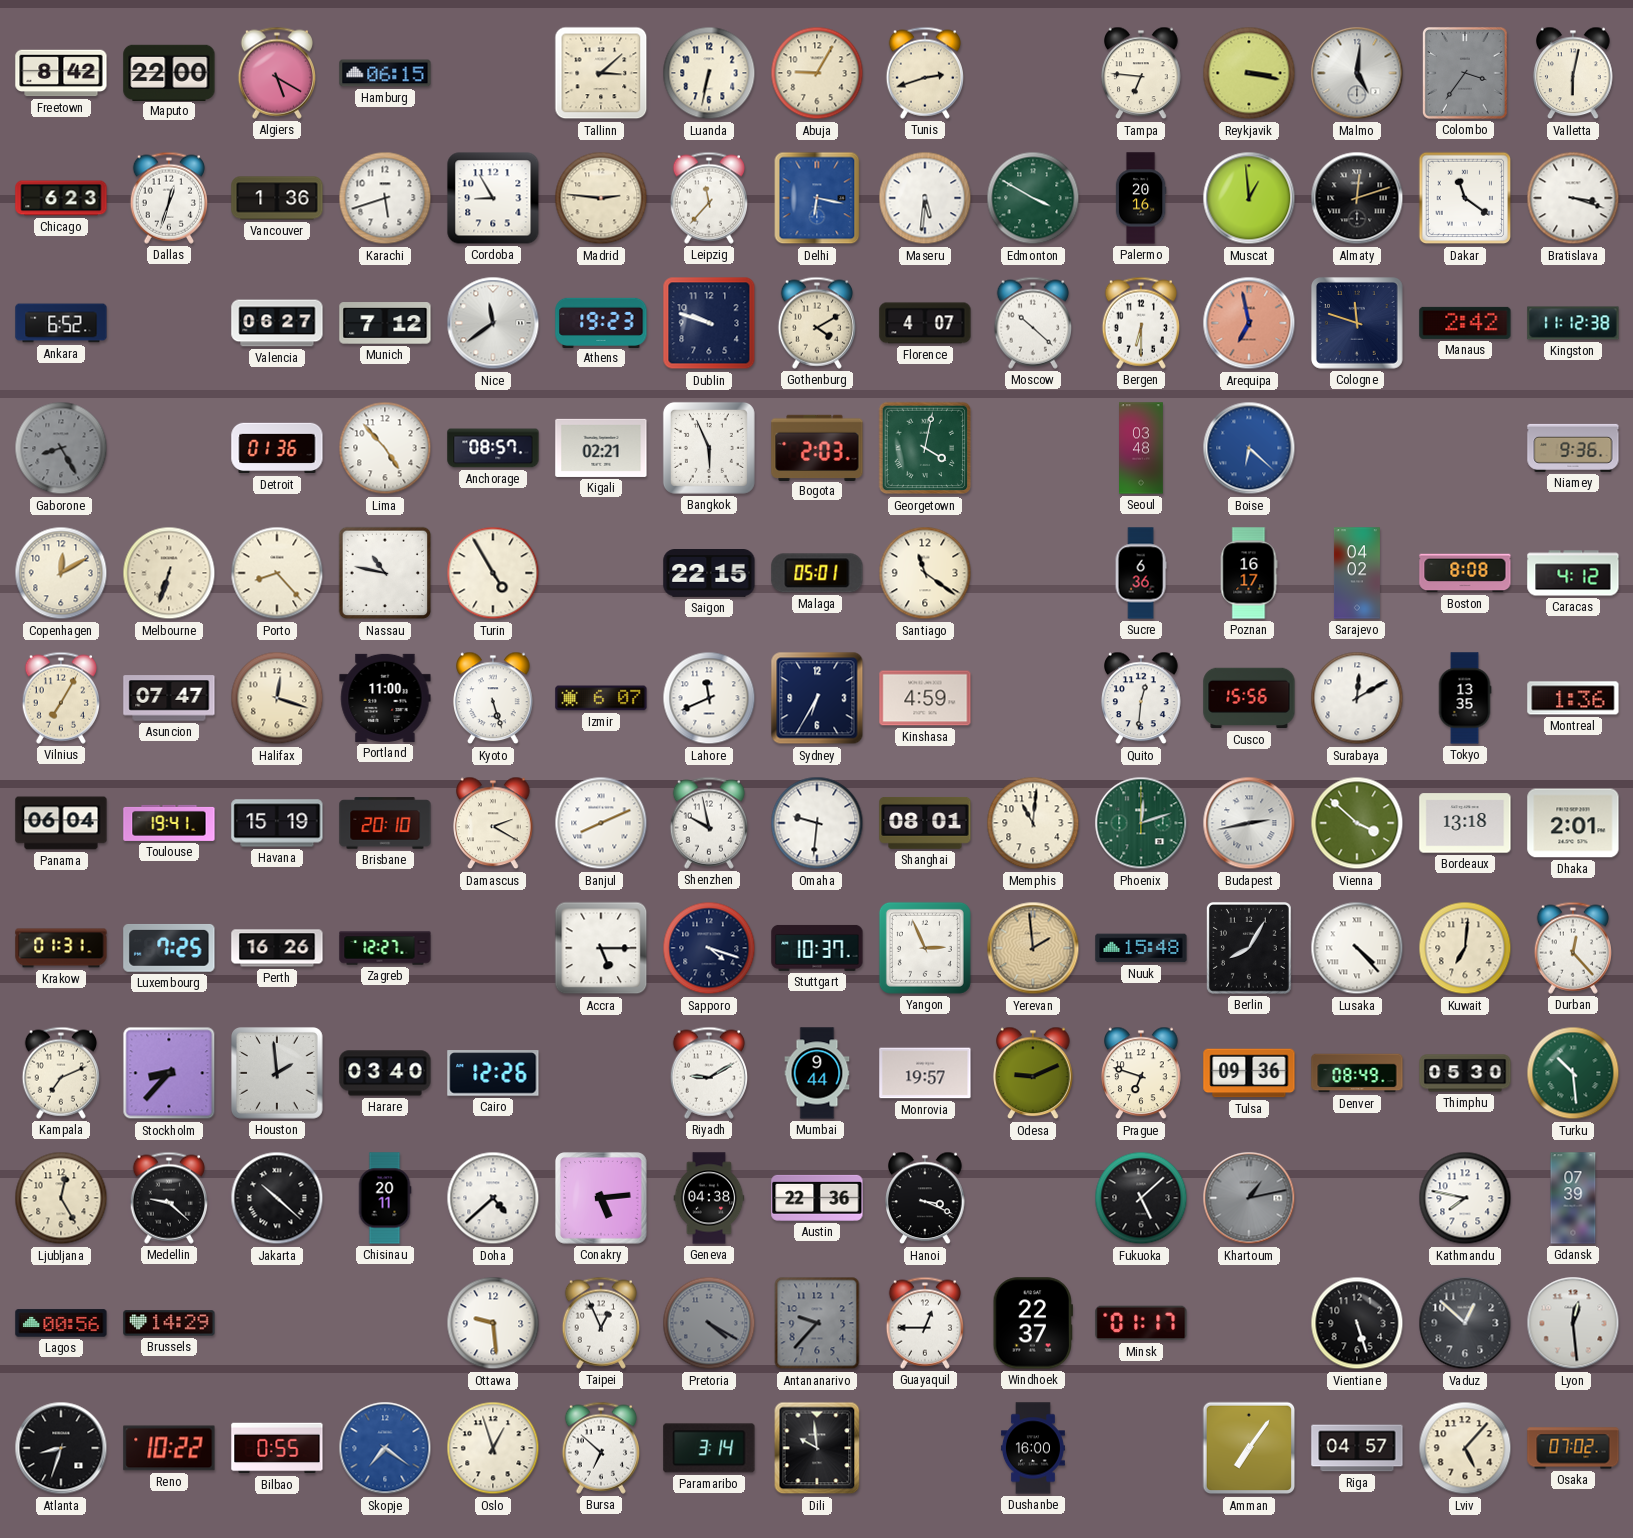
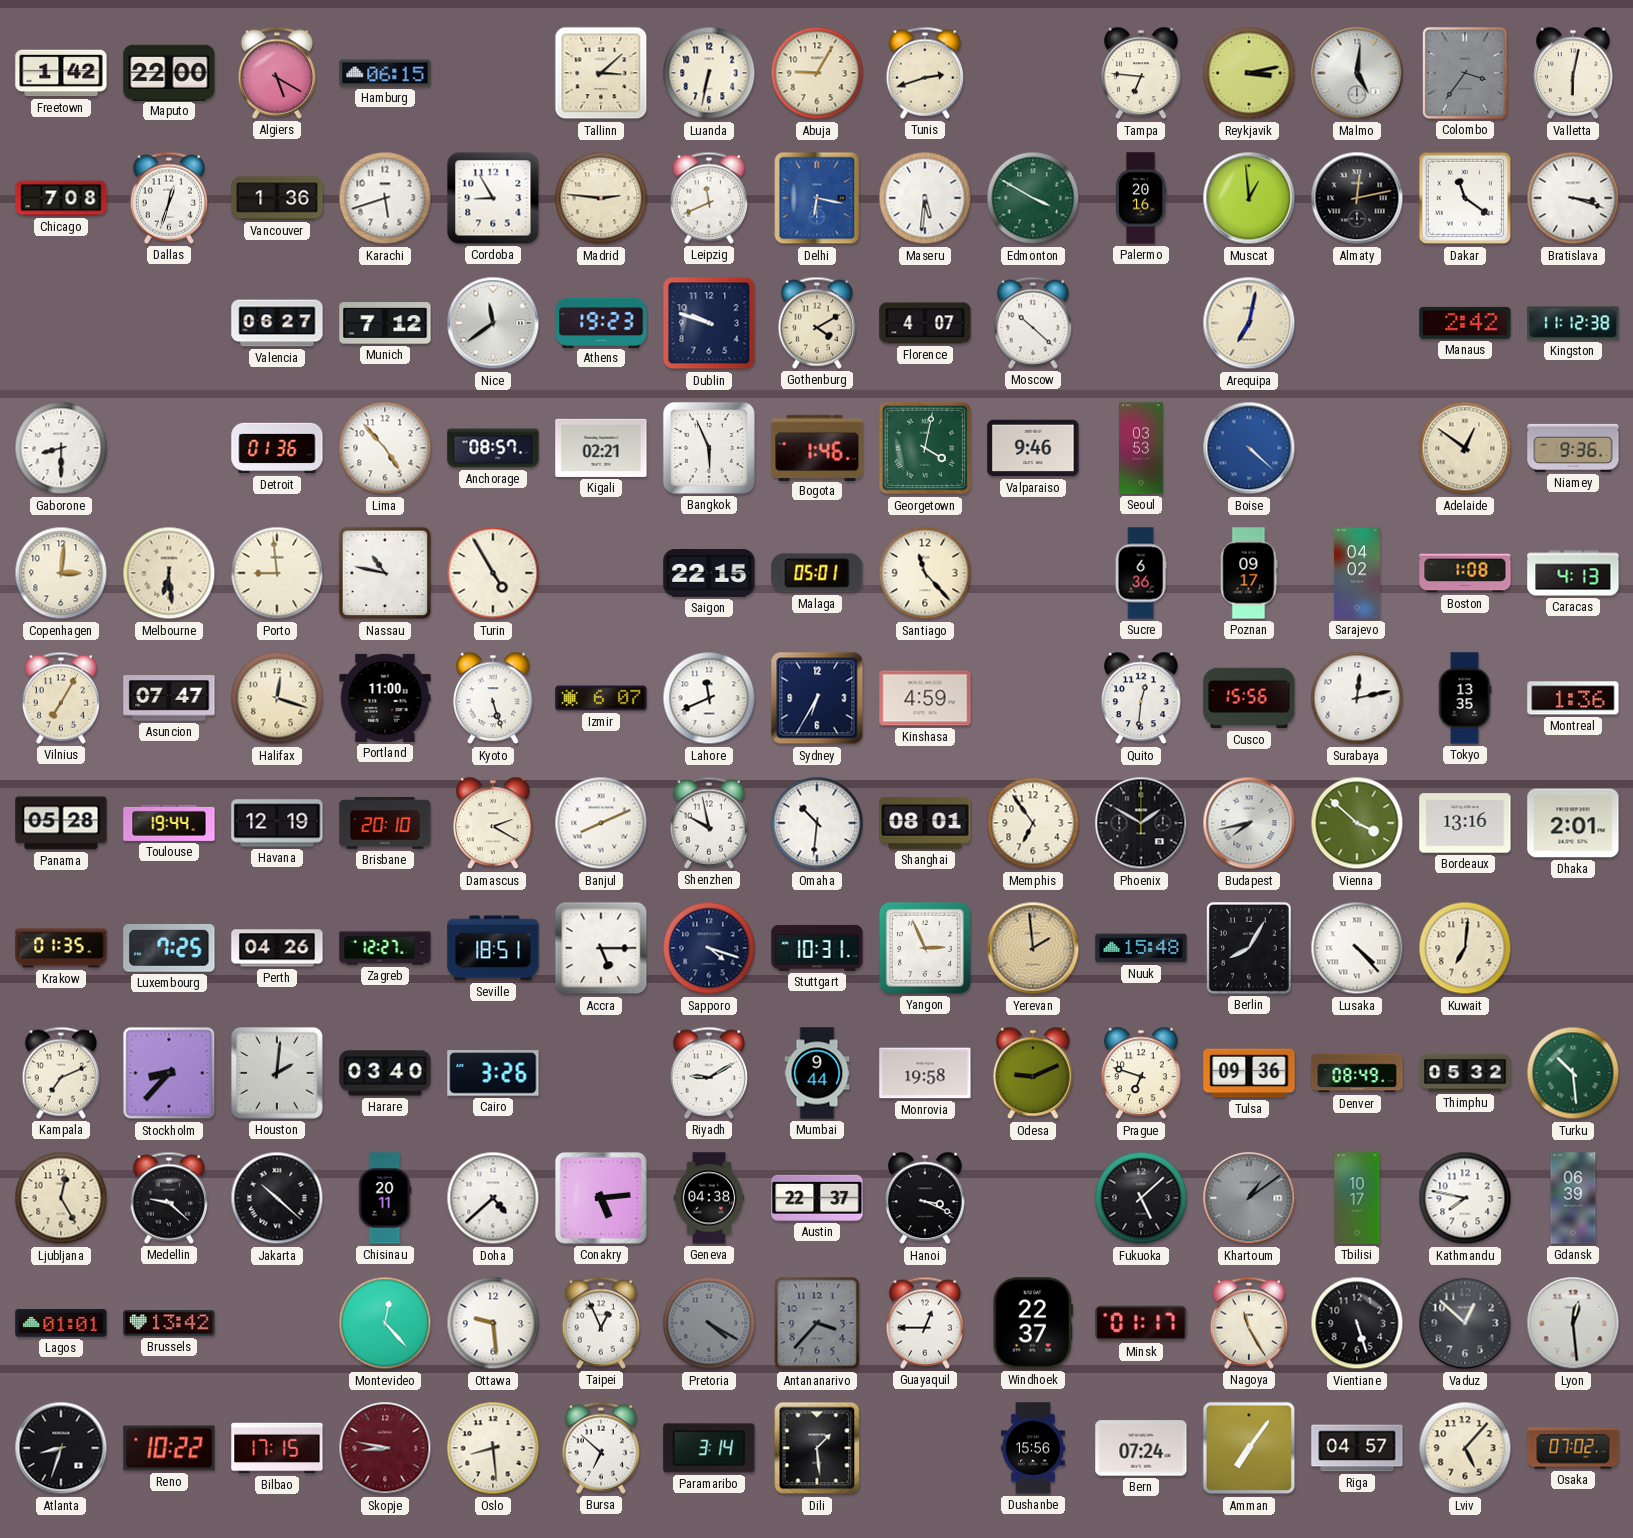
Freetown: 8:42 -> 1:42 (61, 73)
Reykjavik: 3:17 -> 3:13 (1249, 73)
Chicago: 6:23 -> 7:08 (61, 198)
Leipzig: 11:37 -> 11:41 (708, 198)
Almaty: 12:12 -> 12:13 (1357, 198)
Ankara: 6:52 -> none (61, 323)
Bergen: 6:30 -> none (1140, 323)
Arequipa: 6:58 -> 7:02 (1249, 323)
Arequipa dial: salmon -> cream (1249, 323)
Cologne: 11:48 -> none (1358, 324)
Gaborone: 8:25 -> 8:30 (61, 448)
Gaborone dial: grey -> white (61, 448)
Bogota: 2:03 -> 1:46 (817, 447)
Valparaiso: none -> 9:46 (1033, 448)
Seoul: 03:48 -> 03:53 (1142, 448)
Boise: 6:22 -> 4:22 (1249, 448)
Adelaide: none -> 12:51 (1465, 448)
Copenhagen: 12:10 -> 3:01 (61, 573)
Melbourne: 6:33 -> 6:29 (169, 573)
Porto: 8:23 -> 8:59 (277, 573)
Santiago: 11:21 -> 11:23 (925, 573)
Poznan: 16:17 -> 09:17 (1249, 573)
Boston: 8:08 -> 1:08 (1465, 573)
Caracas: 4:12 -> 4:13 (1573, 573)
Surabaya: 12:10 -> 12:13 (1357, 698)
Panama: 06:04 -> 05:28 (61, 823)
Toulouse: 19:41 -> 19:44 (169, 823)
Havana: 15:19 -> 12:19 (277, 823)
Omaha: 9:31 -> 10:31 (817, 823)
Memphis: 11:01 -> 6:54 (1033, 823)
Phoenix: 12:12 -> 1:50 (1141, 823)
Phoenix dial: green -> black (1141, 823)
Budapest: 2:43 -> 7:43 (1249, 823)
Bordeaux: 13:18 -> 13:16 (1465, 823)
Krakow: 01:31 -> 01:35 (61, 948)
Perth: 16:26 -> 04:26 (277, 948)
Seville: none -> 18:51 (493, 948)
Stuttgart: 10:37 -> 10:31 (817, 948)
Durban: 12:23 -> none (1572, 948)
Houston: 1:59 -> 2:01 (278, 1074)
Cairo: 12:26 -> 3:26 (493, 1073)
Monrovia: 19:57 -> 19:58 (925, 1073)
Thimphu: 05:30 -> 05:32 (1465, 1073)
Austin: 22:36 -> 22:37 (817, 1198)
Khartoum: 1:13 -> 1:09 (1249, 1198)
Tbilisi: none -> 10:17 (1357, 1198)
Gdansk: 07:39 -> 06:39 (1573, 1198)
Lagos: 00:56 -> 01:01 (61, 1323)
Brussels: 14:29 -> 13:42 (169, 1323)
Montevideo: none -> 12:23 (385, 1323)
Antananarivo: 9:37 -> 3:37 (817, 1323)
Nagoya: none -> 11:25 (1248, 1323)
Bilbao: 0:55 -> 17:15 (277, 1448)
Skopje: 7:21 -> 8:47 (385, 1448)
Skopje dial: blue -> burgundy (385, 1448)
Oslo: 12:57 -> 8:29 (493, 1448)
Dili: 9:59 -> 1:29 (817, 1448)
Dushanbe: 16:00 -> 15:56 (1033, 1448)
Bern: none -> 07:24 (1141, 1448)
